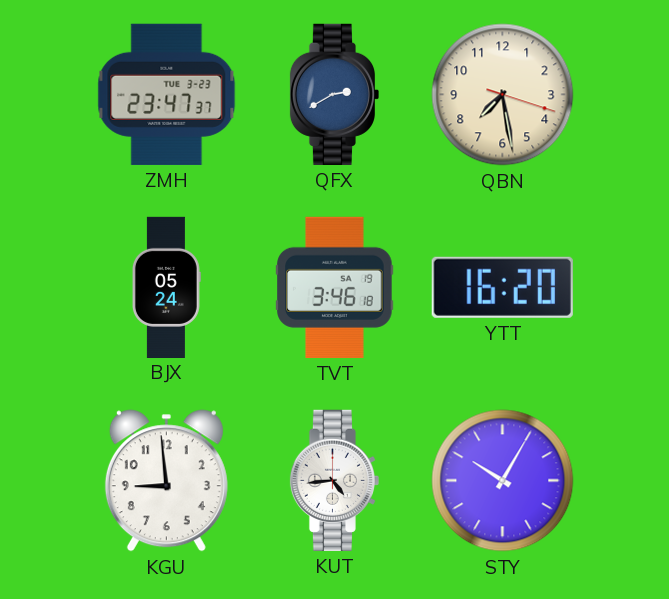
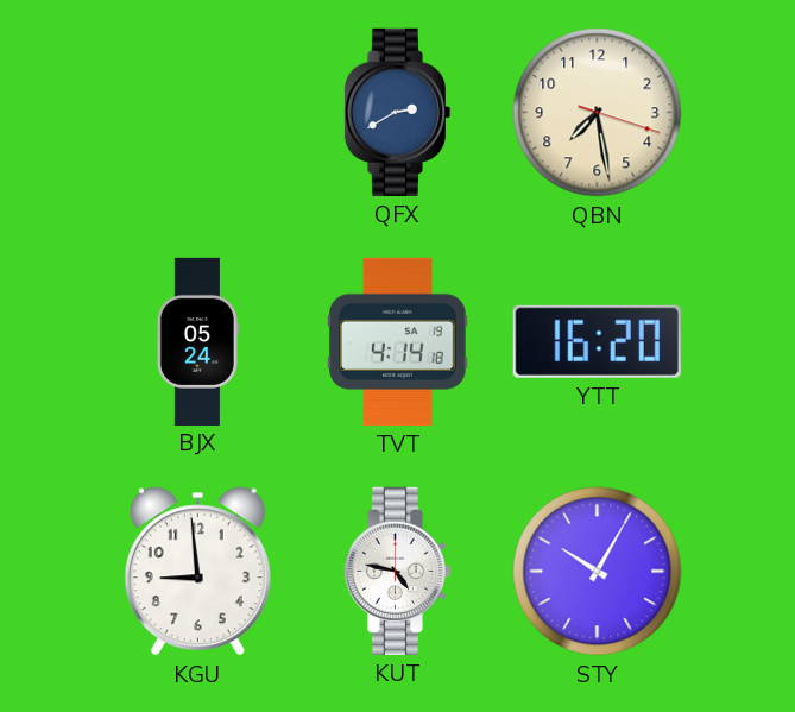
ZMH: 23:47 -> none (167, 94)
TVT: 3:46 -> 4:14 (398, 341)
KUT: 4:44 -> 4:47 (397, 571)
